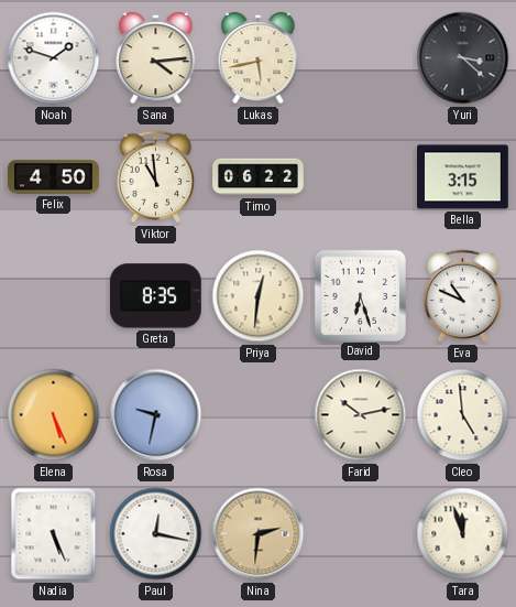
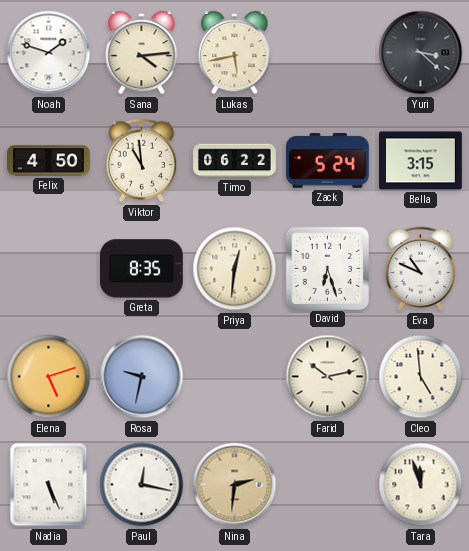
Zack: none -> 5:24 (328, 161)
Elena: 5:26 -> 5:12 (49, 377)
